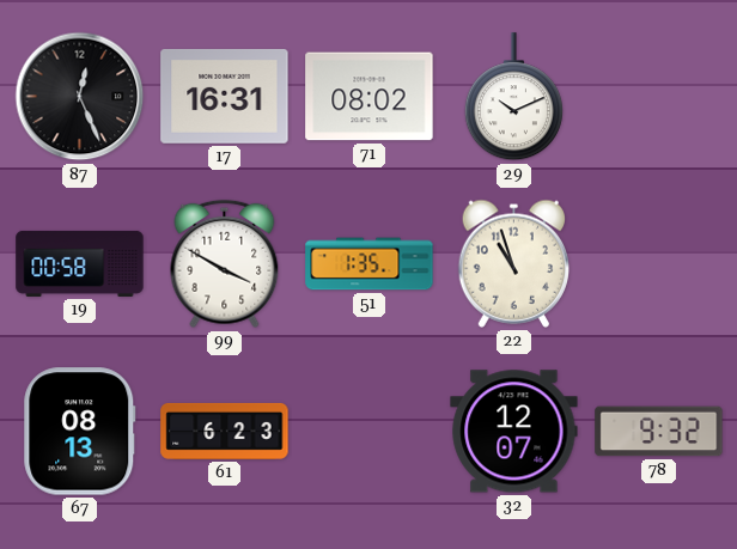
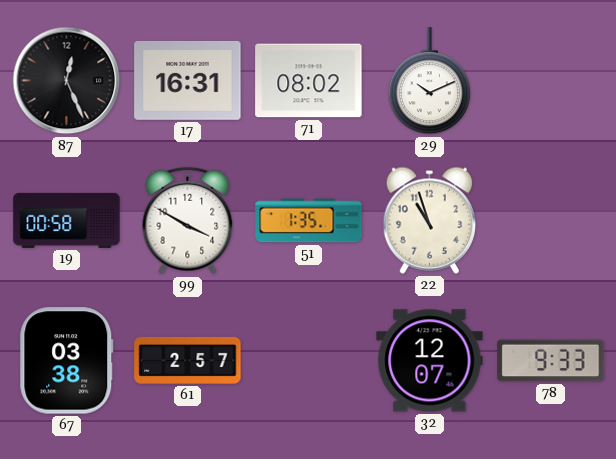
67: 08:13 -> 03:38 (67, 361)
61: 6:23 -> 2:57 (188, 360)
78: 9:32 -> 9:33 (551, 361)
